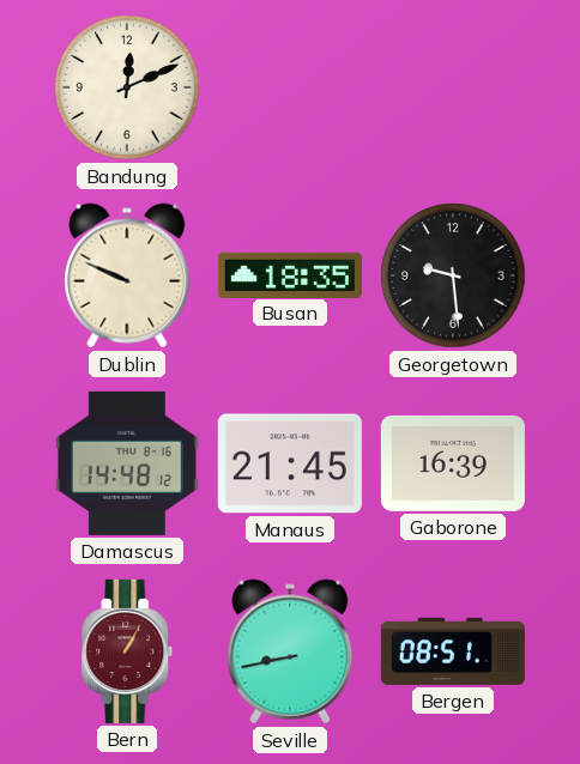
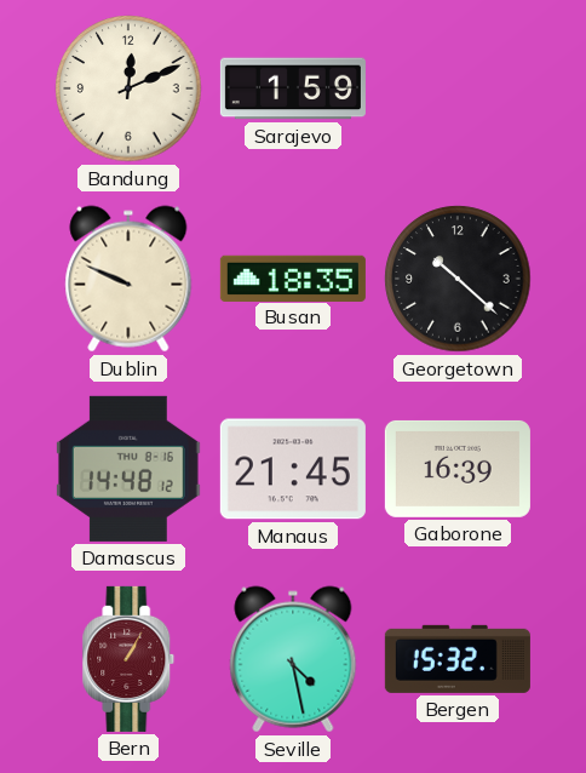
Sarajevo: none -> 1:59 (293, 88)
Georgetown: 9:29 -> 10:22 (458, 279)
Seville: 8:43 -> 4:28 (293, 659)
Bergen: 08:51 -> 15:32 (458, 659)
